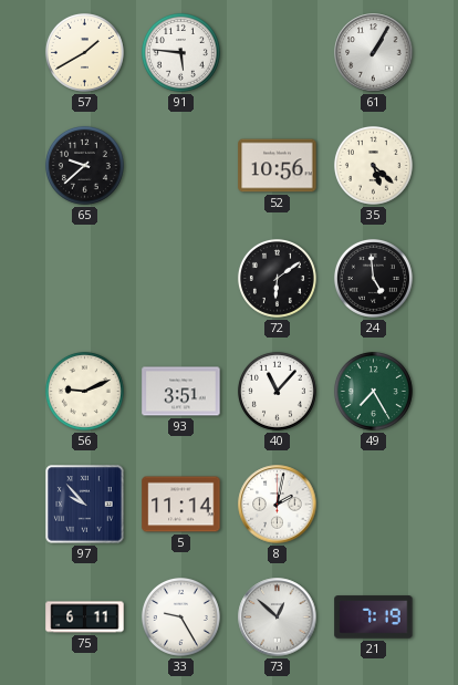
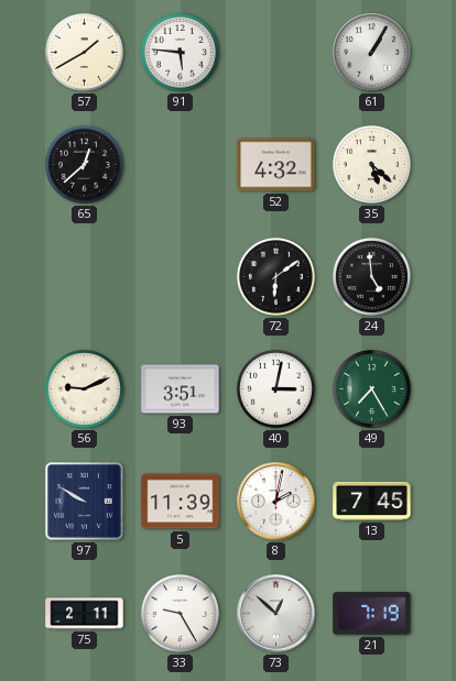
65: 9:38 -> 12:38 (84, 164)
52: 10:56 -> 4:32 (276, 165)
40: 11:07 -> 3:02 (275, 388)
97: 9:53 -> 9:50 (85, 502)
5: 11:14 -> 11:39 (181, 502)
13: none -> 7:45 (372, 501)
75: 6:11 -> 2:11 (85, 614)
